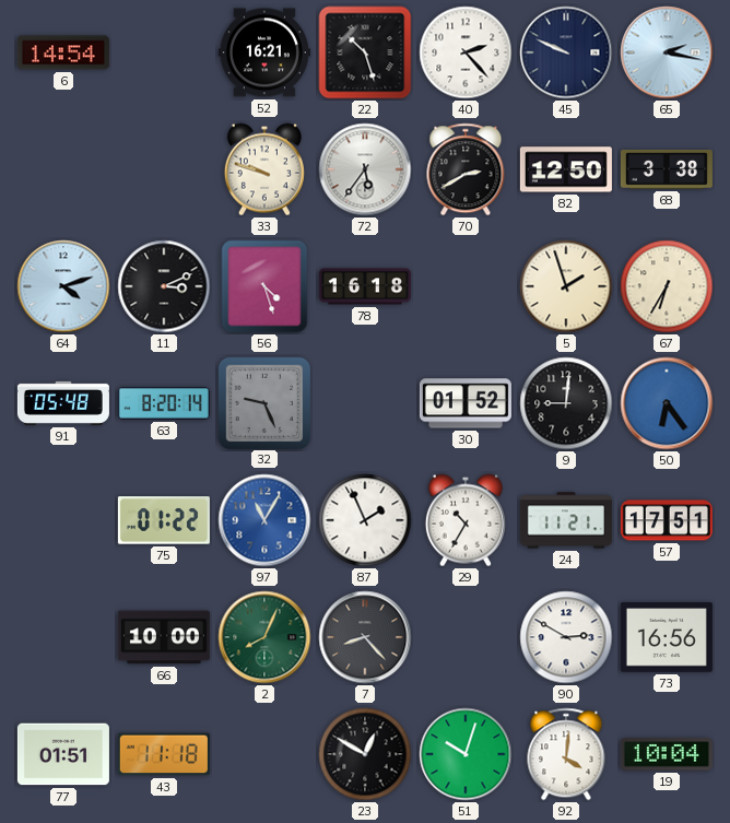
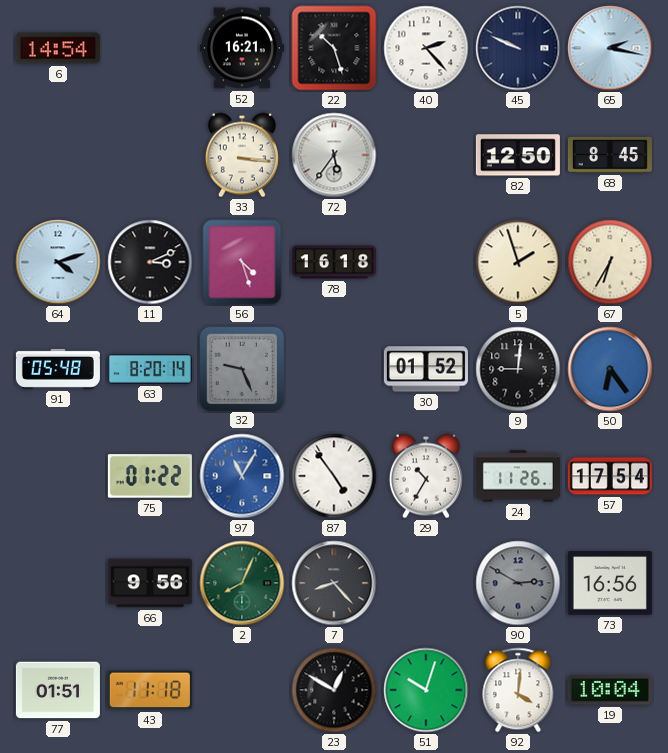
33: 9:48 -> 3:16 (242, 155)
70: 2:40 -> none (466, 169)
68: 3:38 -> 8:45 (610, 155)
87: 1:56 -> 4:54 (334, 476)
24: 11:21 -> 11:26 (518, 476)
57: 17:51 -> 17:54 (610, 476)
66: 10:00 -> 9:56 (150, 583)
90 dial: white -> grey (518, 583)
